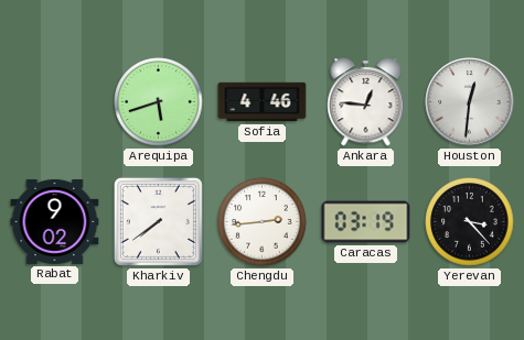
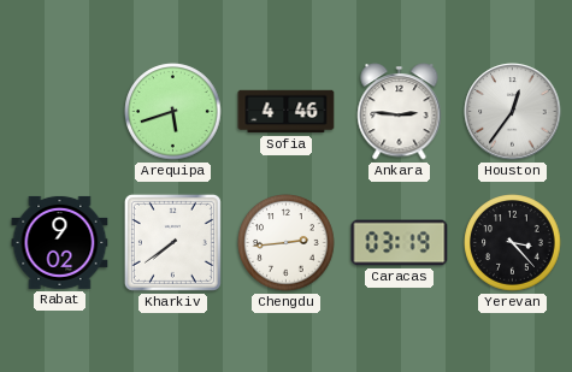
Ankara: 12:46 -> 2:46 (400, 112)
Houston: 12:31 -> 12:36 (513, 112)
